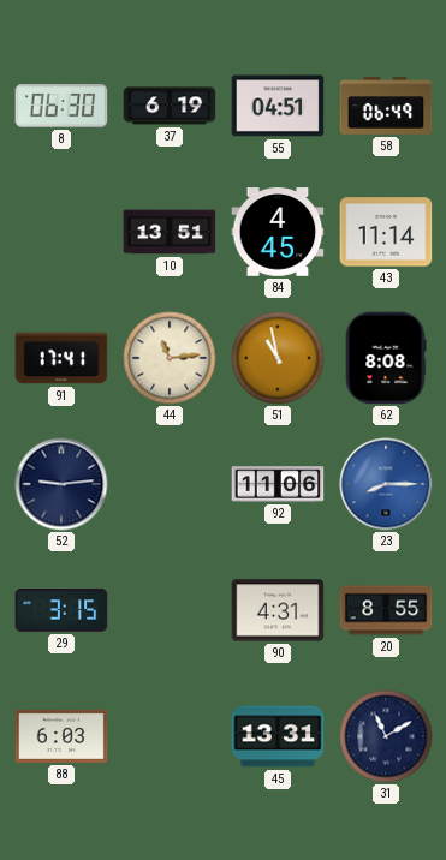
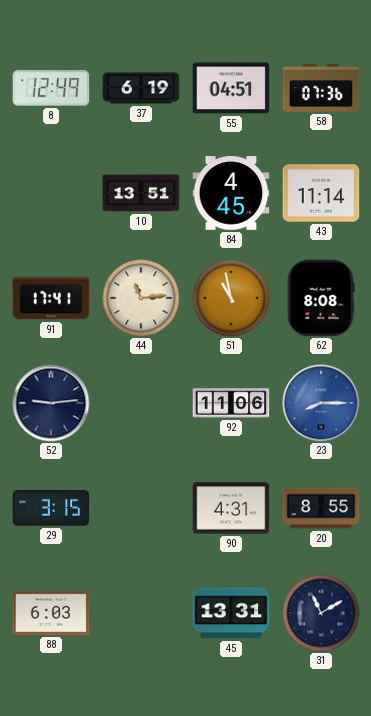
8: 06:30 -> 12:49 (51, 88)
58: 06:49 -> 07:36 (321, 88)
